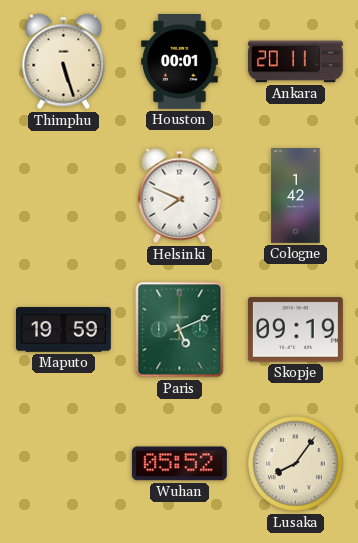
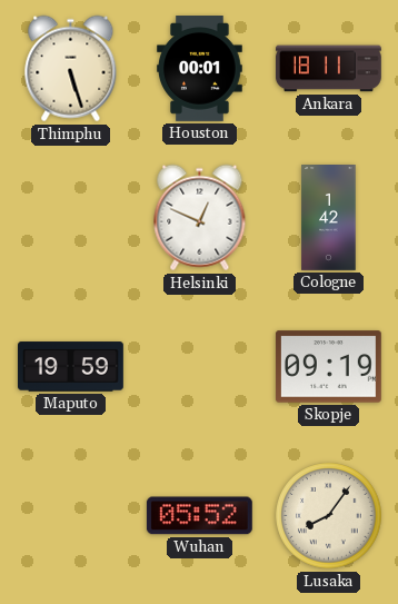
Ankara: 20:11 -> 18:11 (328, 69)
Helsinki: 7:49 -> 12:49 (200, 218)
Paris: 5:11 -> none (180, 330)
